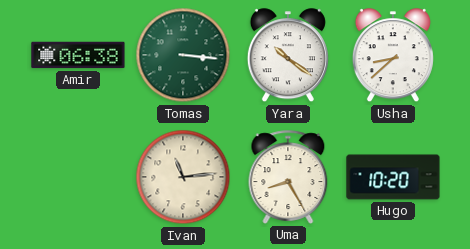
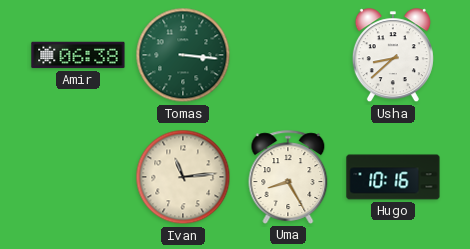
Yara: 10:21 -> none (288, 56)
Hugo: 10:20 -> 10:16 (393, 177)
